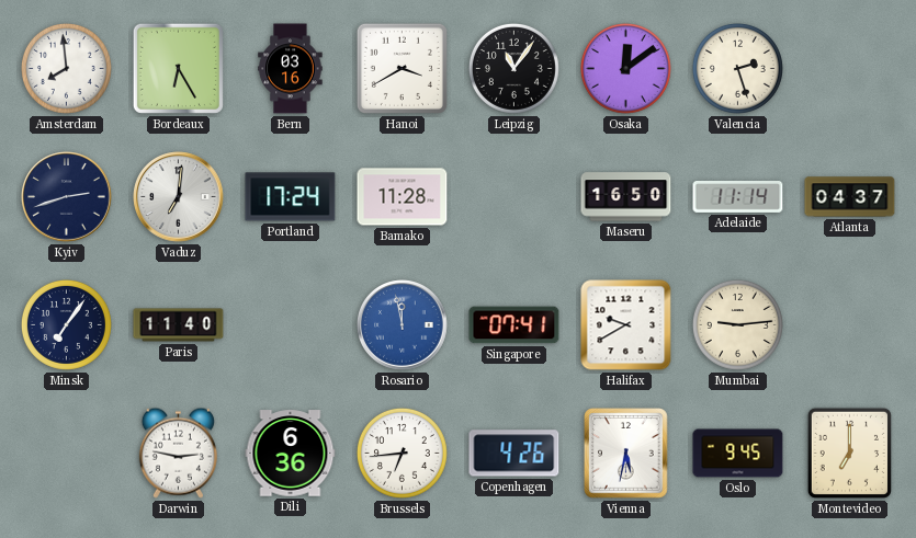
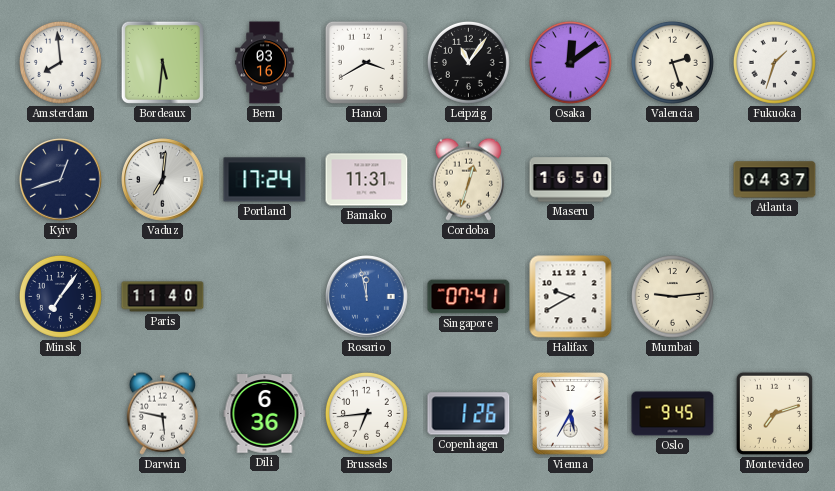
Bordeaux: 6:25 -> 5:31 (162, 62)
Fukuoka: none -> 1:33 (774, 62)
Kyiv: 2:42 -> 12:42 (61, 180)
Bamako: 11:28 -> 11:31 (367, 180)
Cordoba: none -> 12:33 (468, 179)
Adelaide: 11:14 -> none (738, 197)
Darwin: 2:47 -> 5:47 (162, 413)
Copenhagen: 4:26 -> 1:26 (469, 414)
Vienna: 5:32 -> 5:35 (571, 414)
Montevideo: 7:00 -> 7:12 (774, 413)
